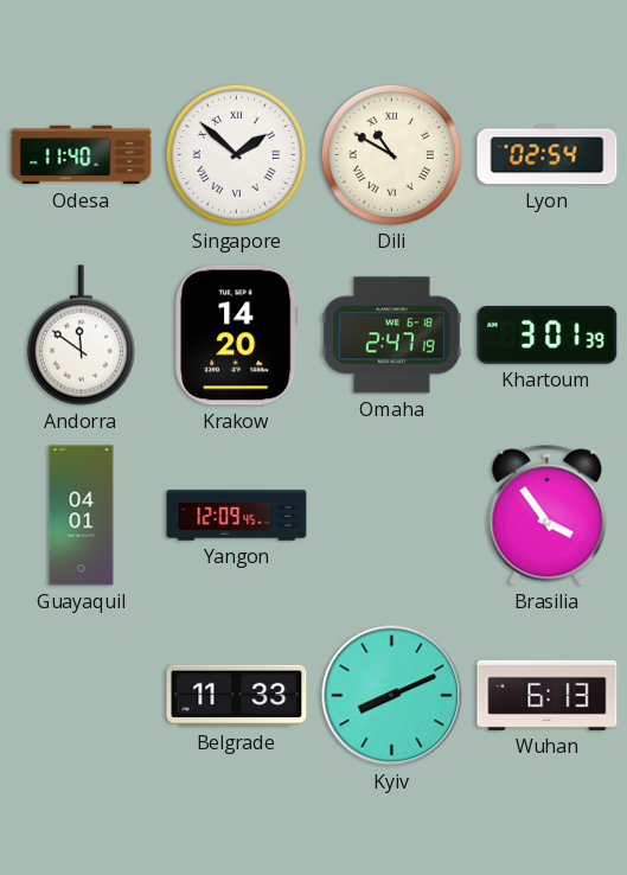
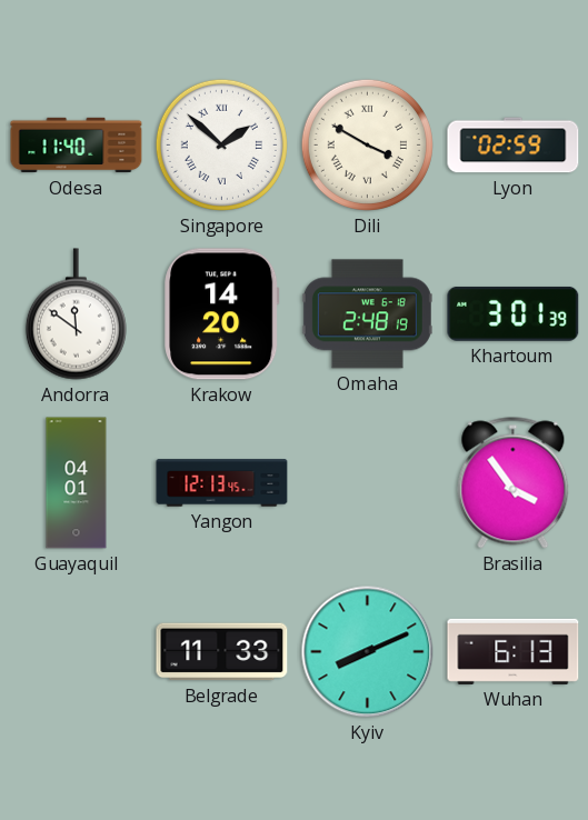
Dili: 10:50 -> 3:50 (367, 144)
Lyon: 02:54 -> 02:59 (514, 146)
Omaha: 2:47 -> 2:48 (367, 314)
Yangon: 12:09 -> 12:13 (222, 483)
